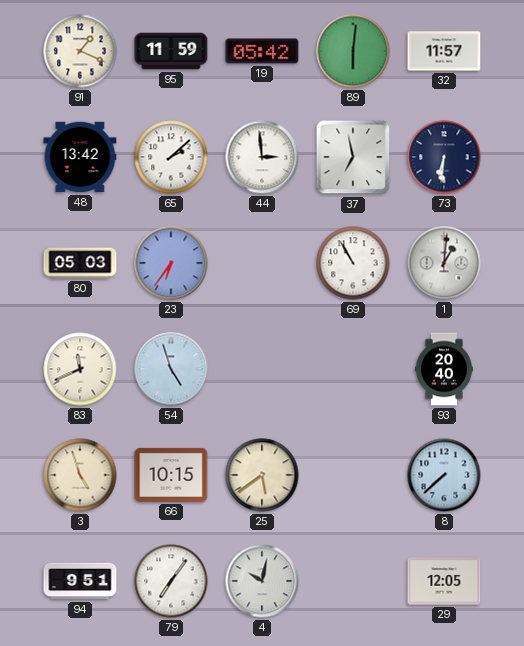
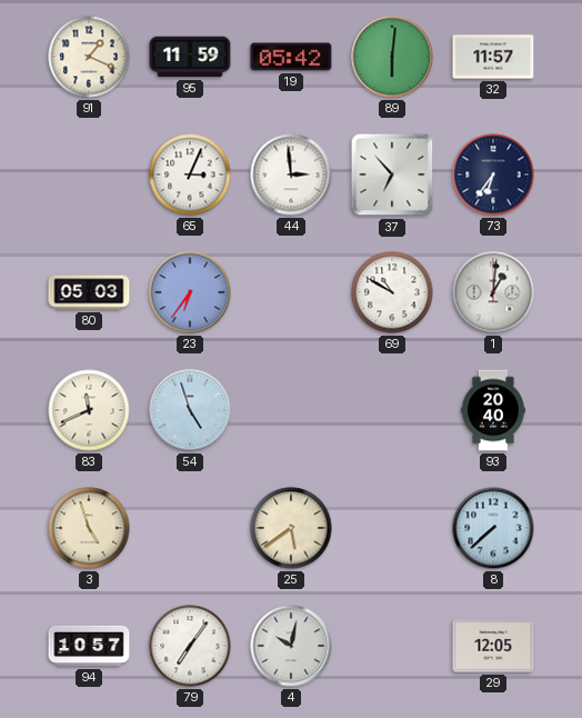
48: 13:42 -> none (80, 157)
65: 2:08 -> 3:04 (190, 174)
37: 6:58 -> 6:53 (392, 174)
73: 6:31 -> 6:36 (493, 174)
69: 10:55 -> 10:50 (392, 292)
66: 10:15 -> none (171, 475)
94: 9:51 -> 10:57 (89, 646)
